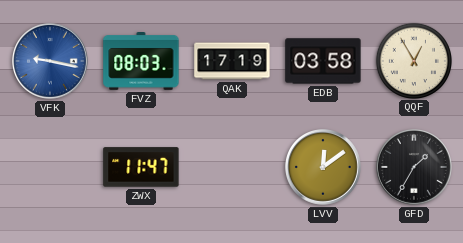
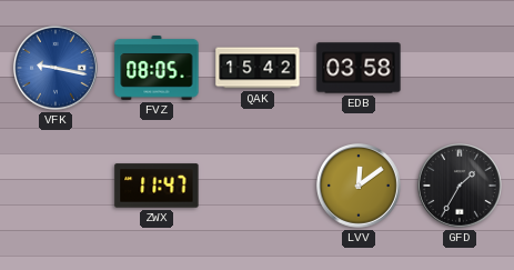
FVZ: 08:03 -> 08:05 (157, 69)
QAK: 17:19 -> 15:42 (258, 68)
QQF: 12:55 -> none (413, 60)
